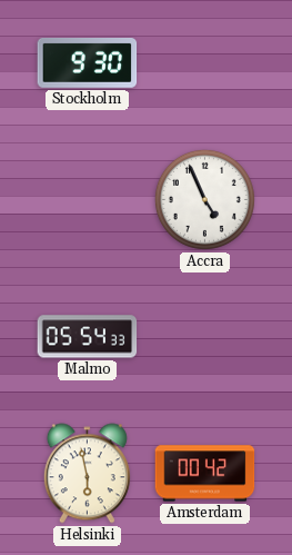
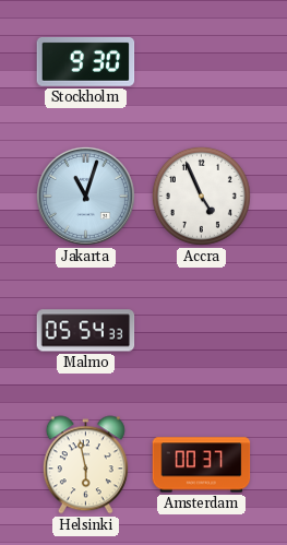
Jakarta: none -> 11:03 (85, 196)
Amsterdam: 00:42 -> 00:37 (202, 465)
